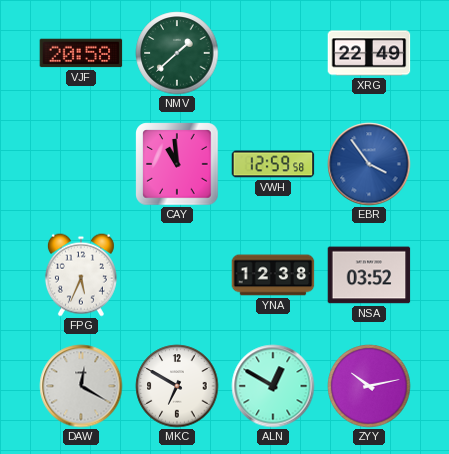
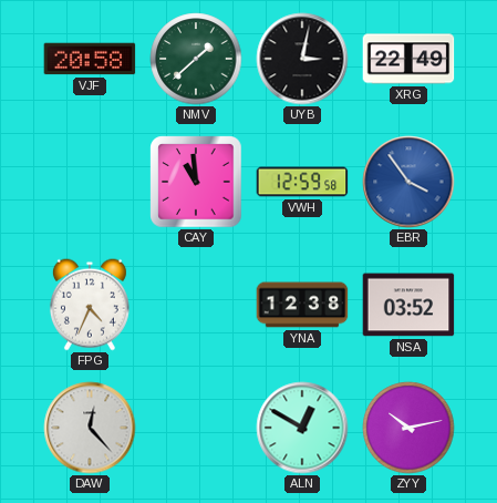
UYB: none -> 3:02 (302, 59)
FPG: 5:34 -> 4:34 (90, 305)
DAW: 12:20 -> 12:23 (90, 428)
MKC: 6:50 -> none (177, 386)
